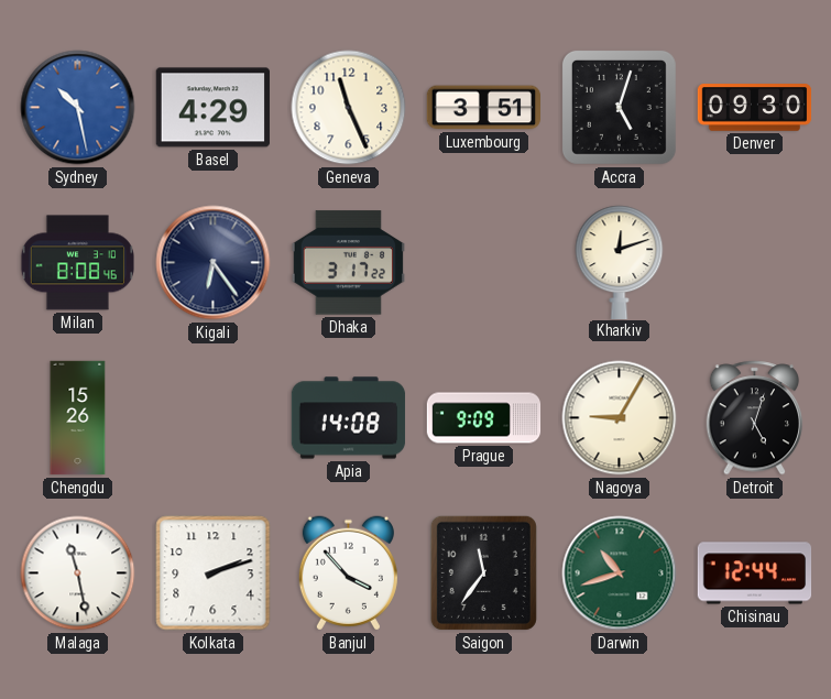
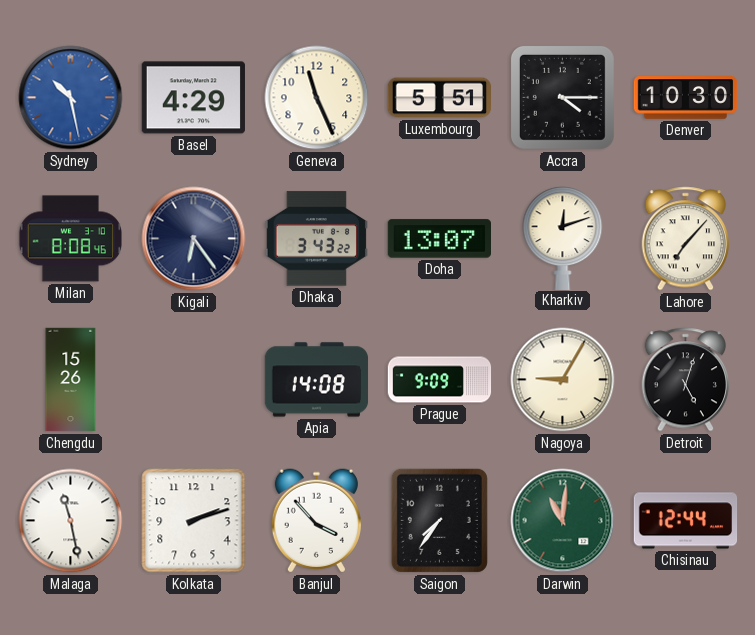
Luxembourg: 3:51 -> 5:51 (440, 98)
Accra: 5:03 -> 4:15 (562, 97)
Denver: 09:30 -> 10:30 (686, 98)
Dhaka: 3:17 -> 3:43 (316, 239)
Doha: none -> 13:07 (439, 239)
Lahore: none -> 7:07 (686, 239)
Saigon: 11:36 -> 7:36 (439, 520)
Darwin: 10:42 -> 11:01 (563, 521)
